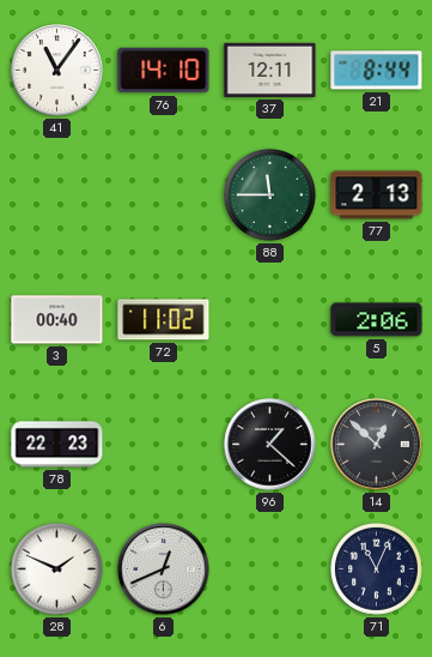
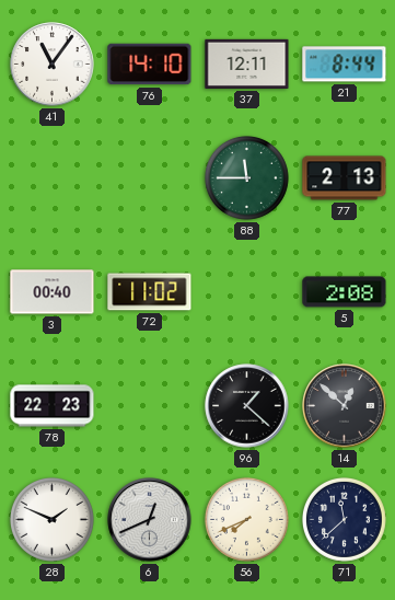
5: 2:06 -> 2:08 (345, 292)
56: none -> 7:41 (246, 519)
71: 11:04 -> 11:38 (344, 519)
